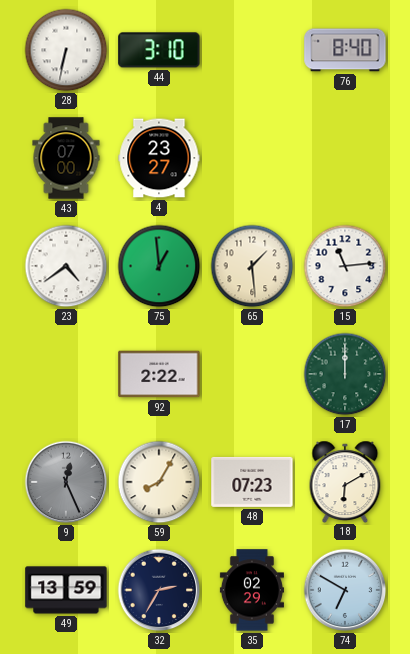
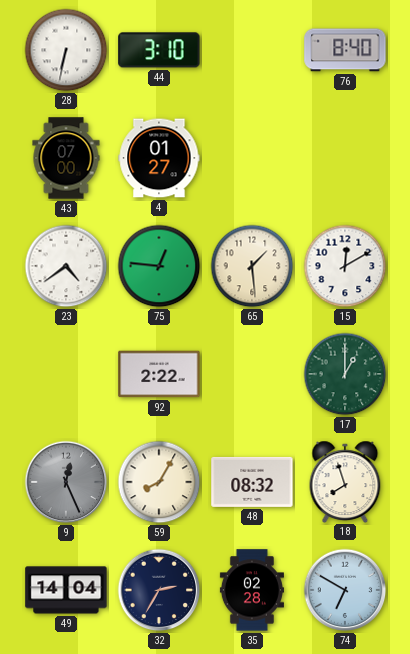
4: 23:27 -> 01:27 (159, 158)
75: 12:59 -> 12:46 (159, 266)
15: 11:14 -> 12:10 (345, 266)
17: 12:00 -> 1:00 (345, 374)
48: 07:23 -> 08:32 (252, 482)
18: 6:10 -> 7:57 (345, 481)
49: 13:59 -> 14:04 (66, 590)
35: 02:29 -> 02:28 (252, 590)
